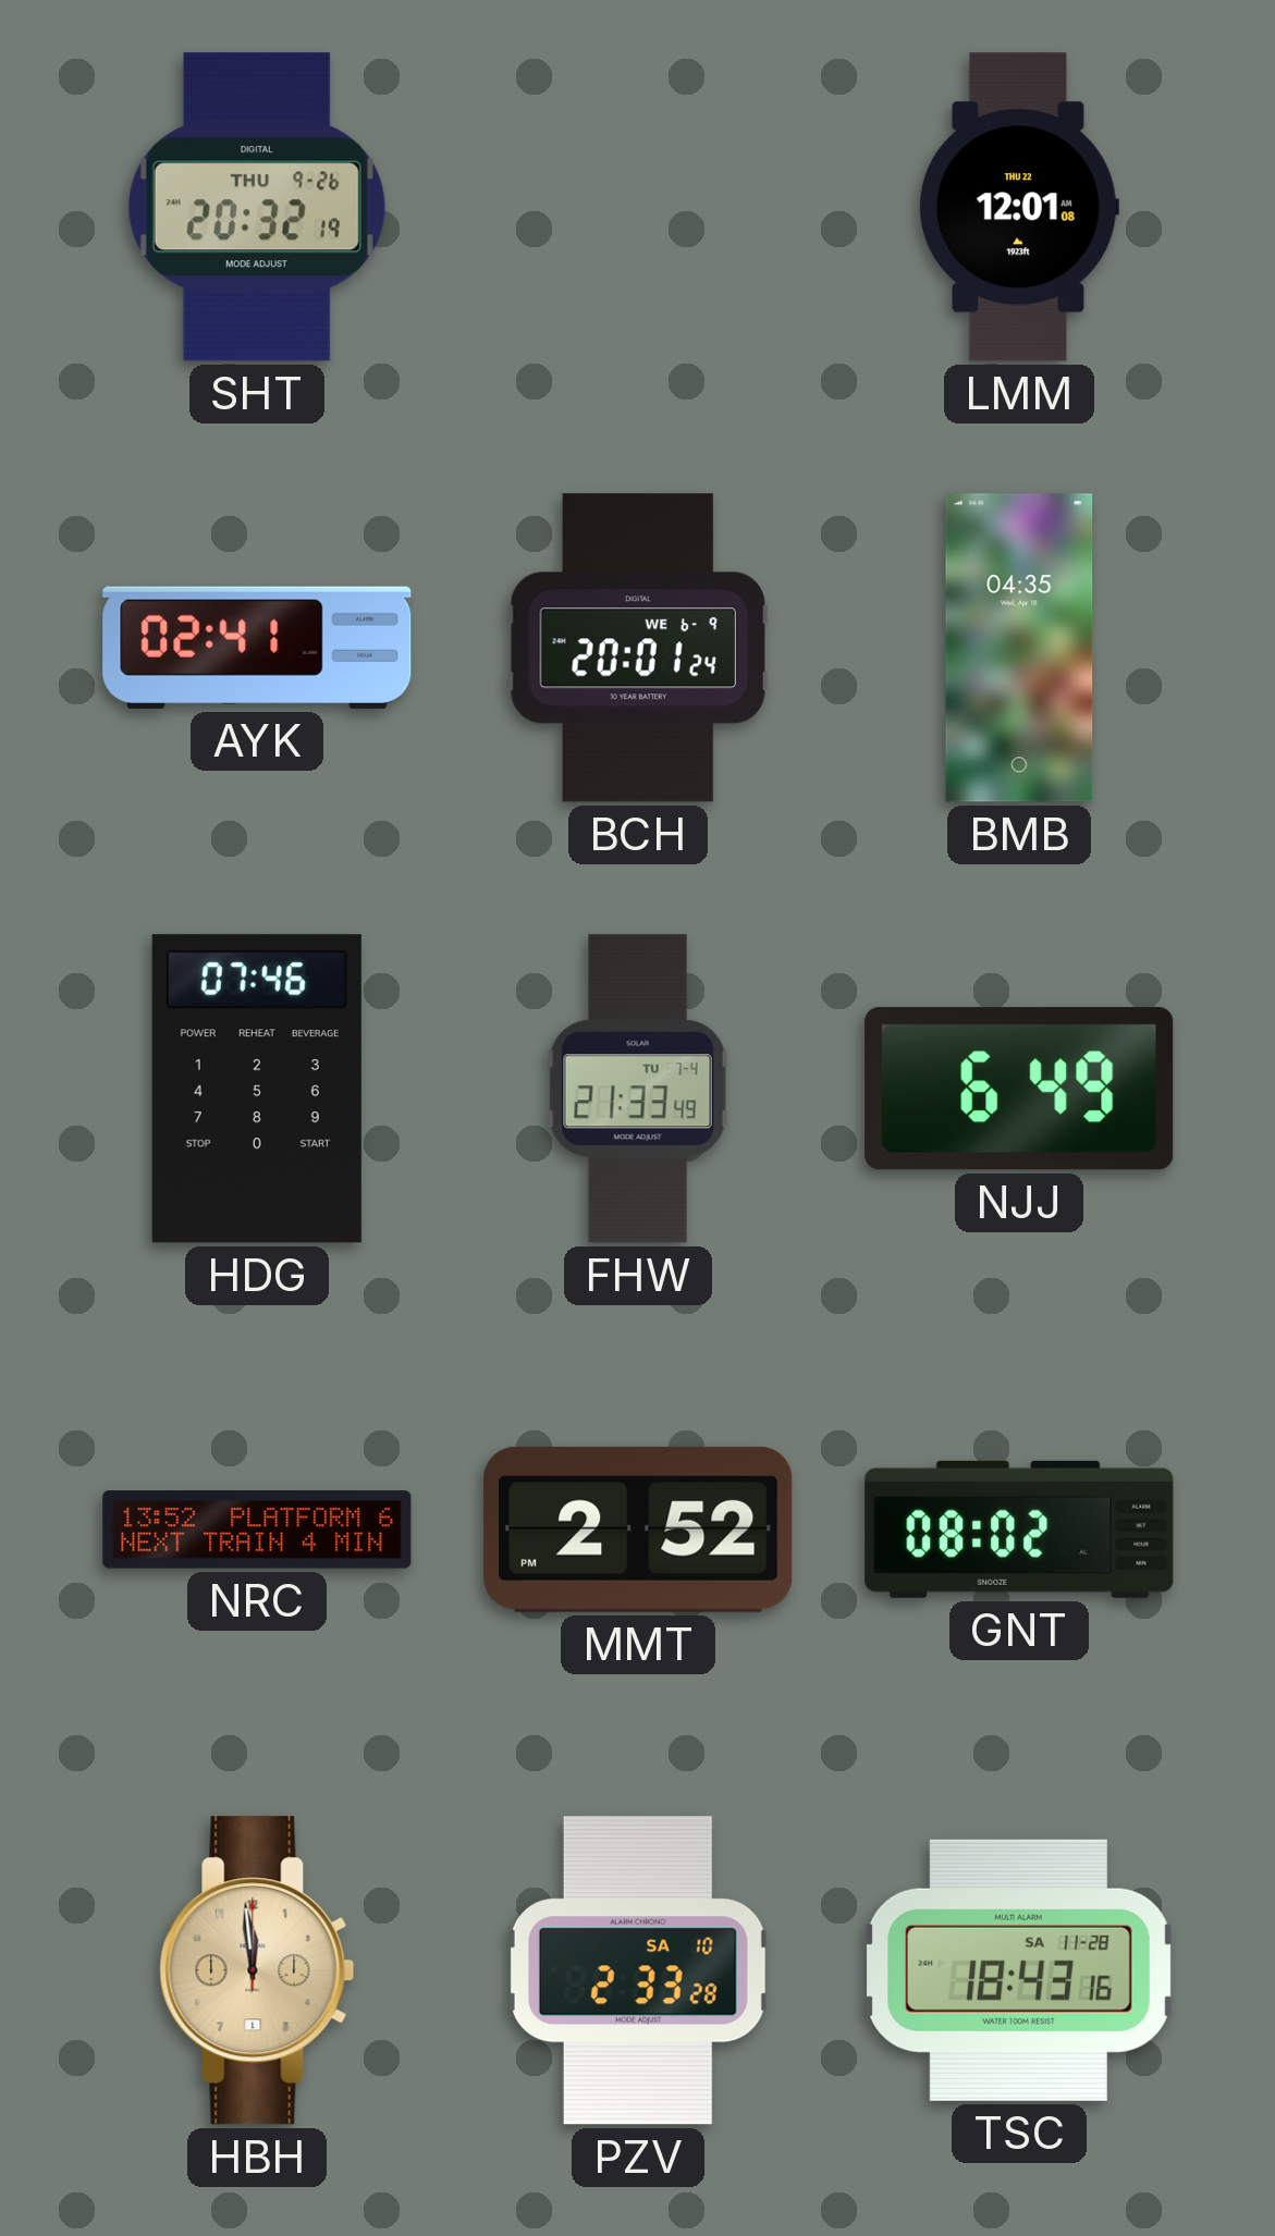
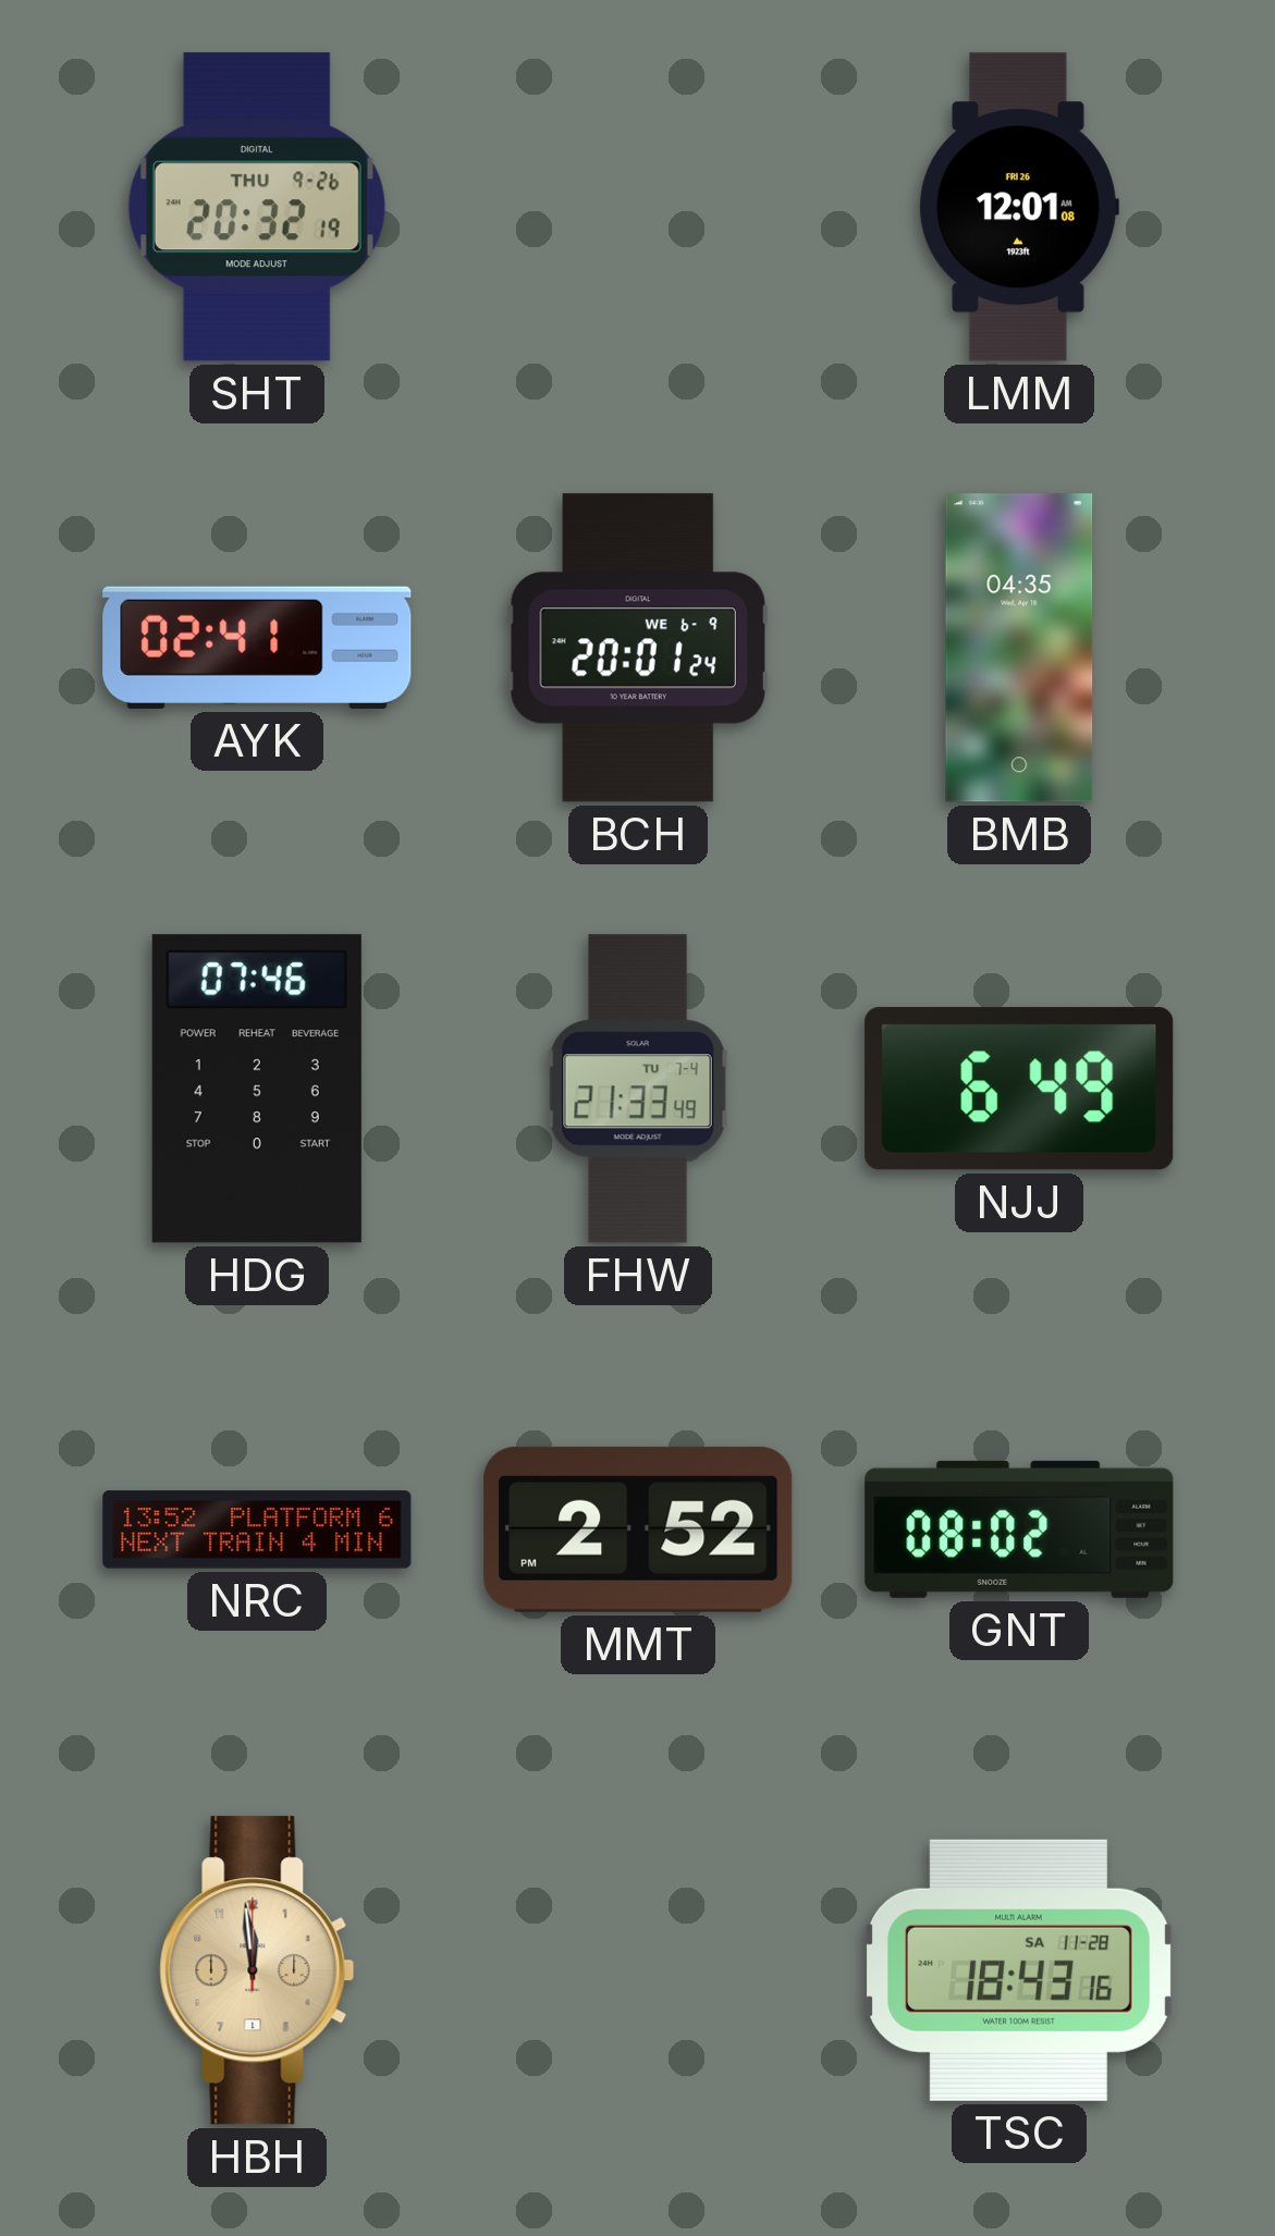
LMM date: THU 22 -> FRI 26 (1018, 207)
PZV: 2:33 -> none (638, 1970)
